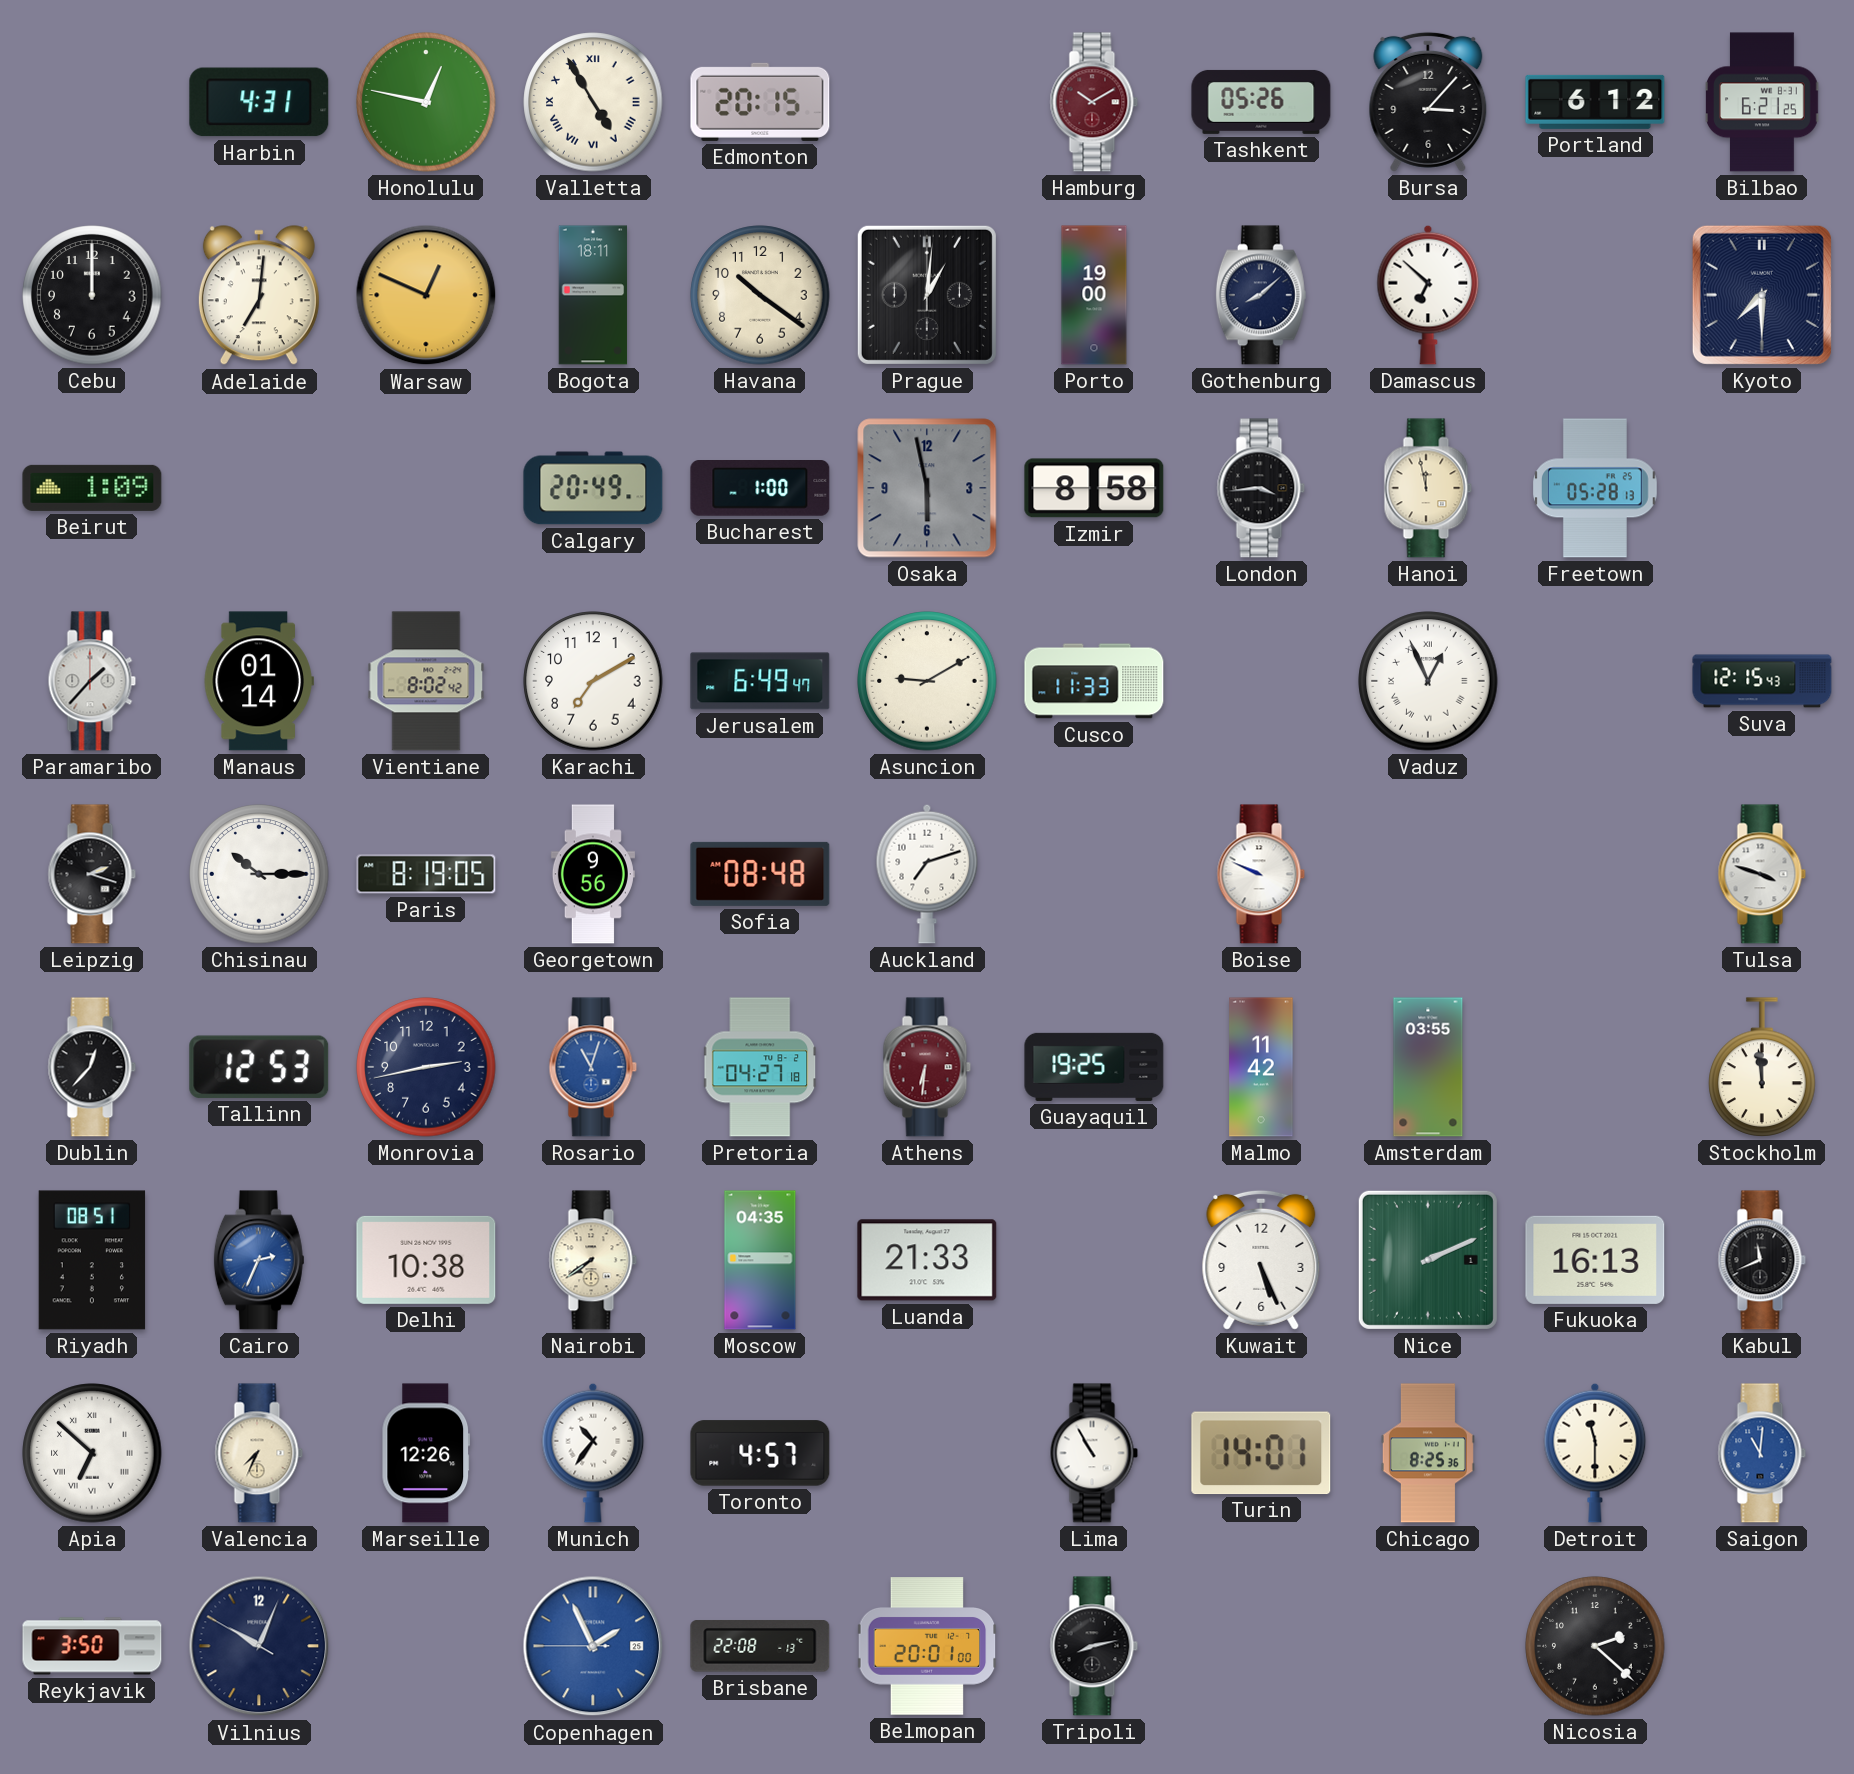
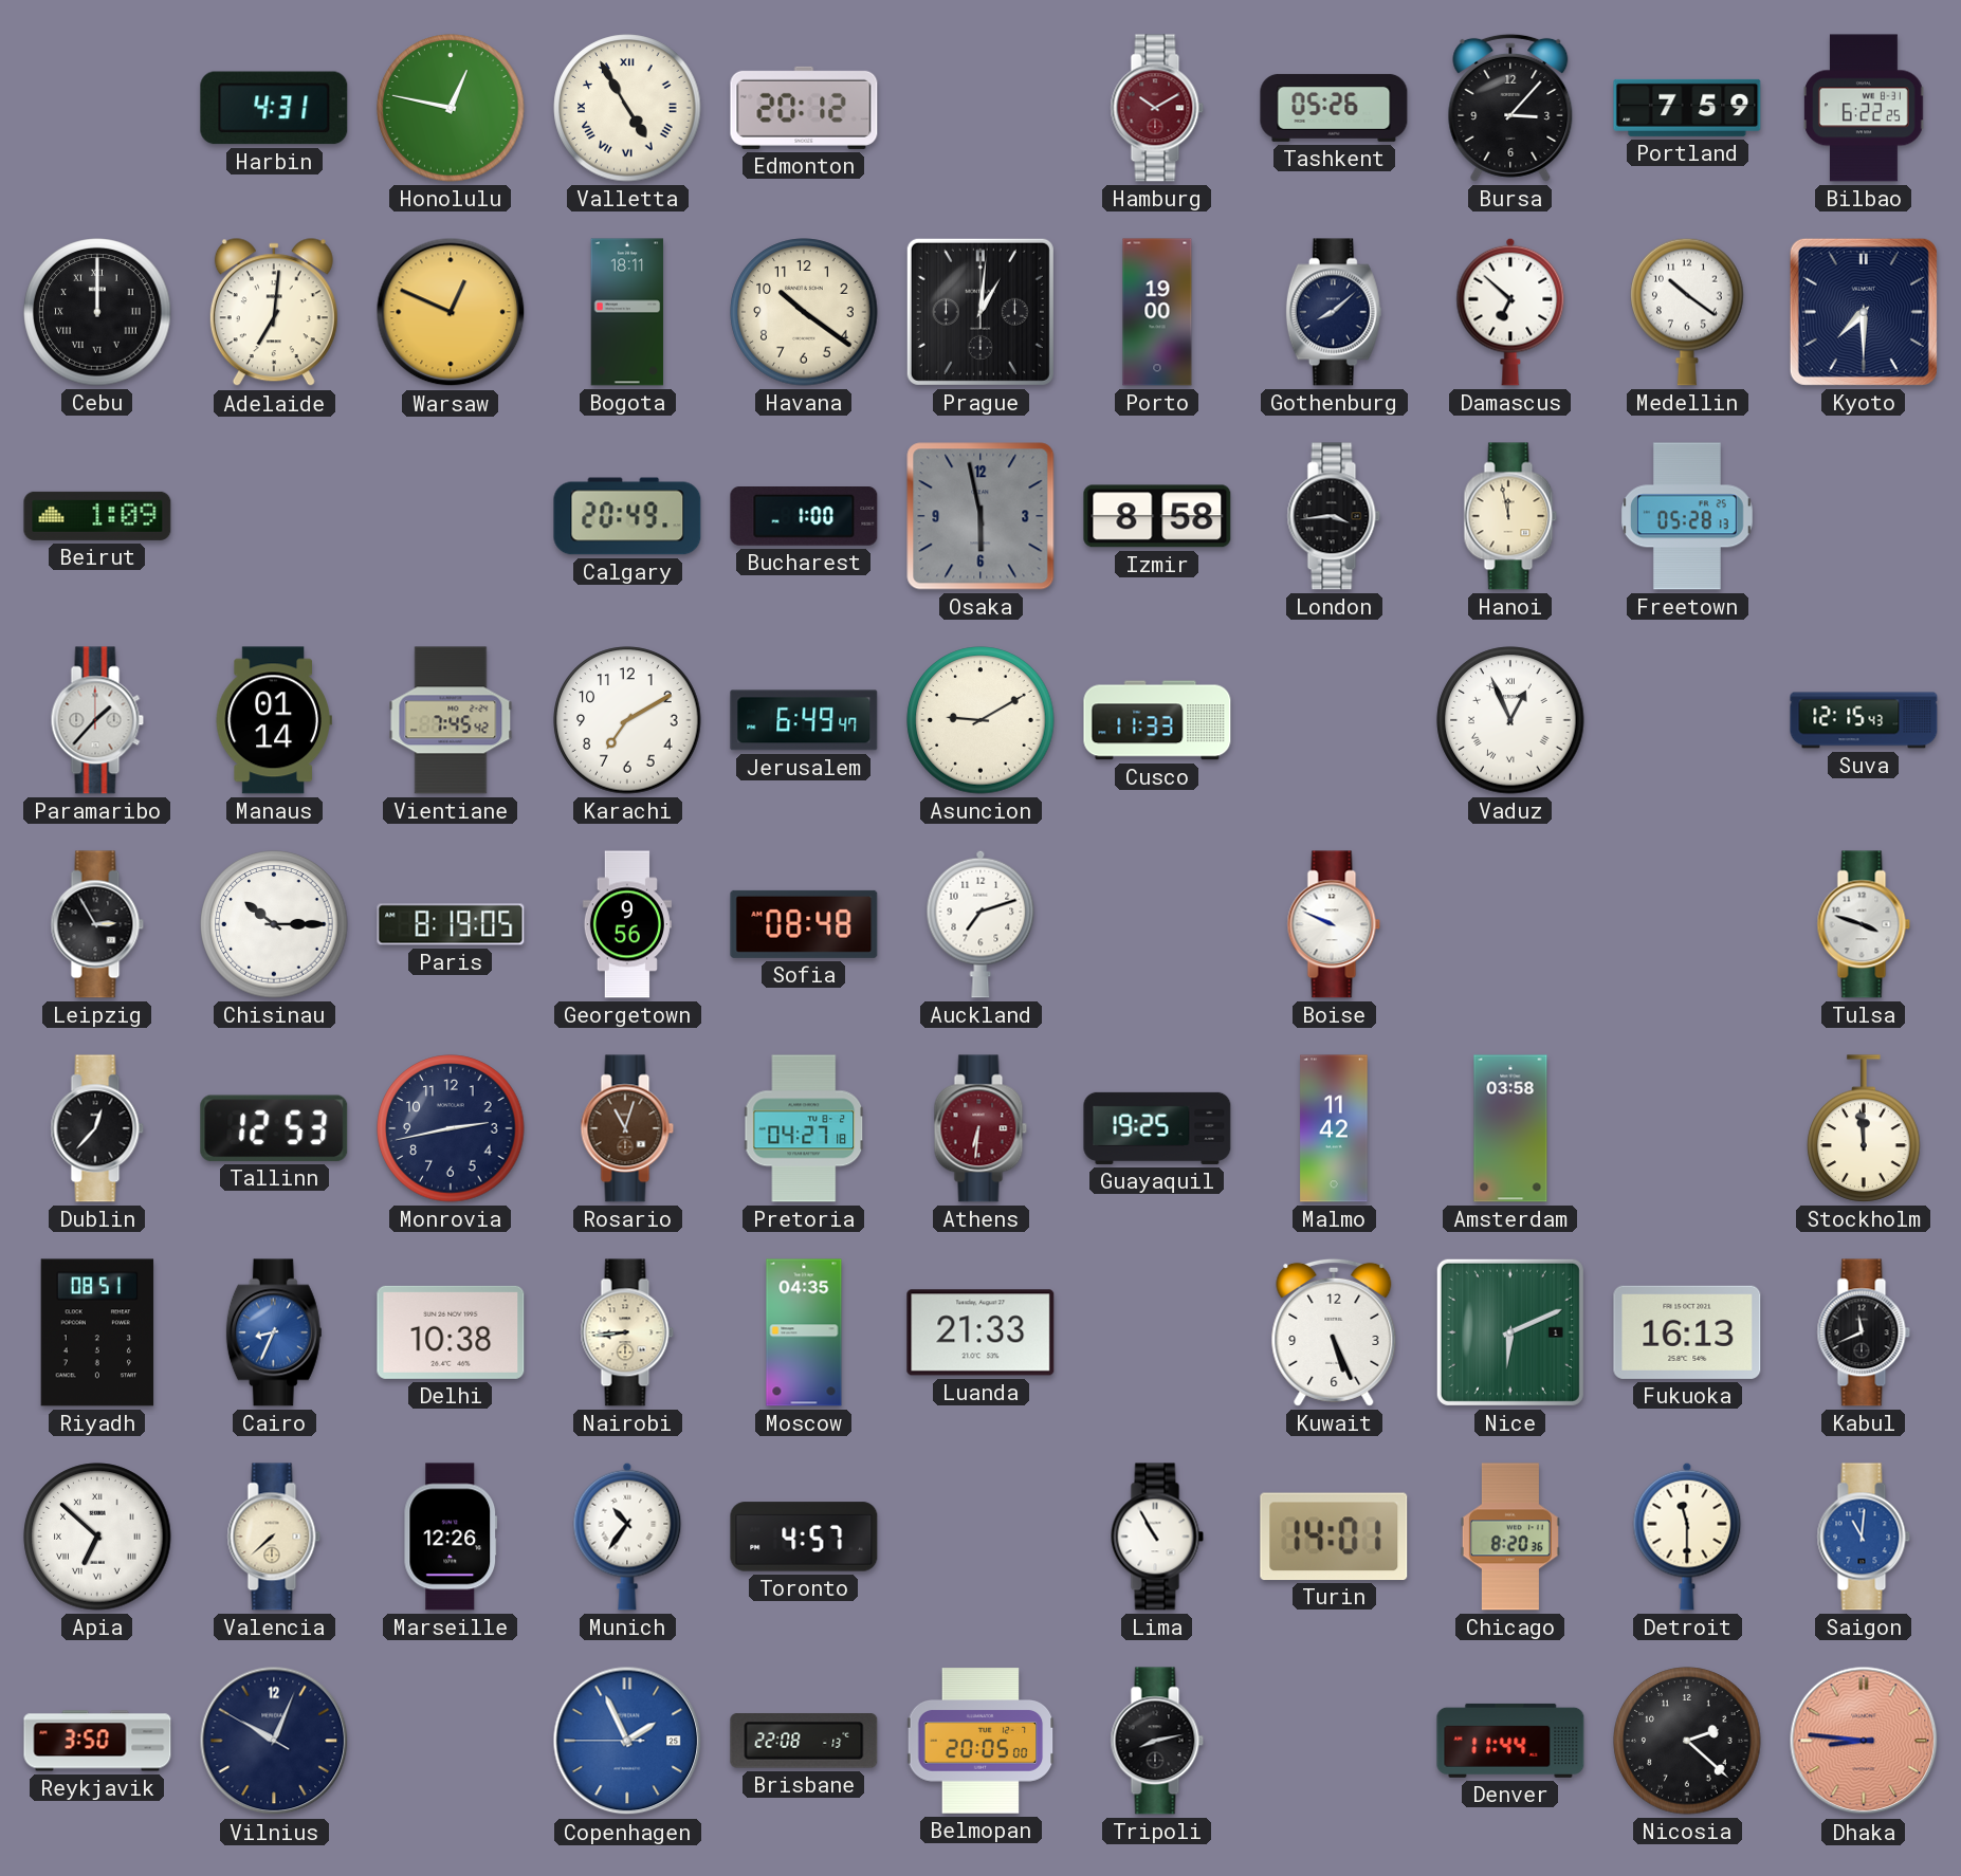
Edmonton: 20:15 -> 20:12 (804, 108)
Portland: 6:12 -> 7:59 (1687, 108)
Bilbao: 6:21 -> 6:22 (1864, 108)
Cebu numerals: Arabic -> Roman (97, 312)
Medellin: none -> 10:21 (1687, 312)
Vientiane: 8:02 -> 7:45 (451, 720)
Leipzig: 2:18 -> 2:55 (97, 924)
Rosario dial: blue -> brown (627, 1128)
Amsterdam: 03:55 -> 03:58 (1510, 1128)
Cairo: 2:34 -> 8:34 (274, 1332)
Nairobi: 7:39 -> 8:44 (627, 1332)
Nice: 2:11 -> 6:11 (1510, 1332)
Valencia: 7:34 -> 7:38 (274, 1537)
Chicago: 8:25 -> 8:20 (1510, 1537)
Belmopan: 20:01 -> 20:05 (981, 1741)
Denver: none -> 11:44 (1510, 1741)
Dhaka: none -> 8:46 (1864, 1741)
